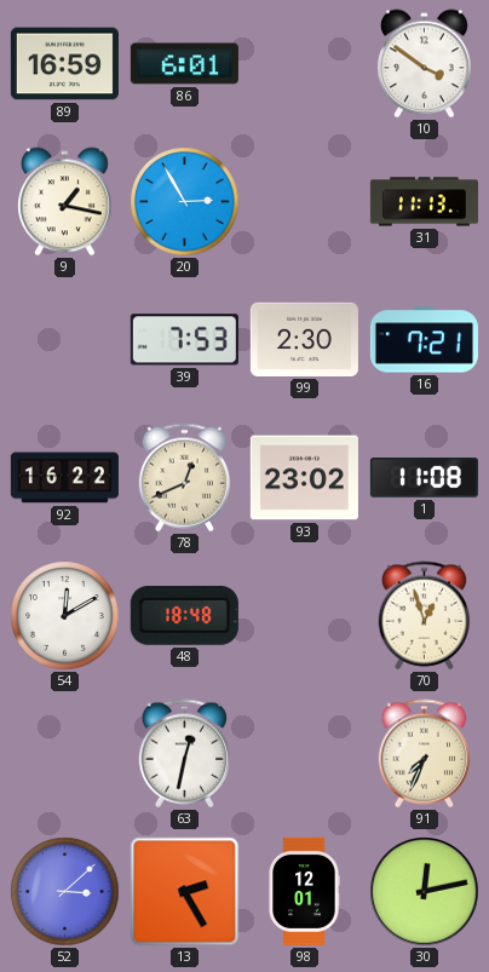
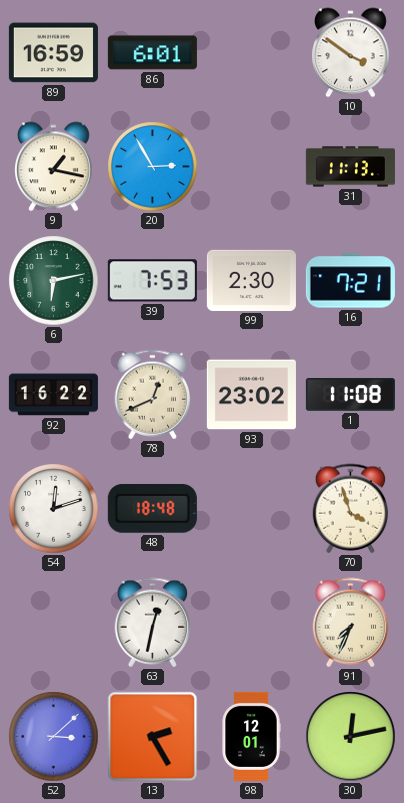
6: none -> 6:13 (54, 281)
54: 12:10 -> 12:12 (54, 509)
70: 12:57 -> 3:57 (351, 509)
